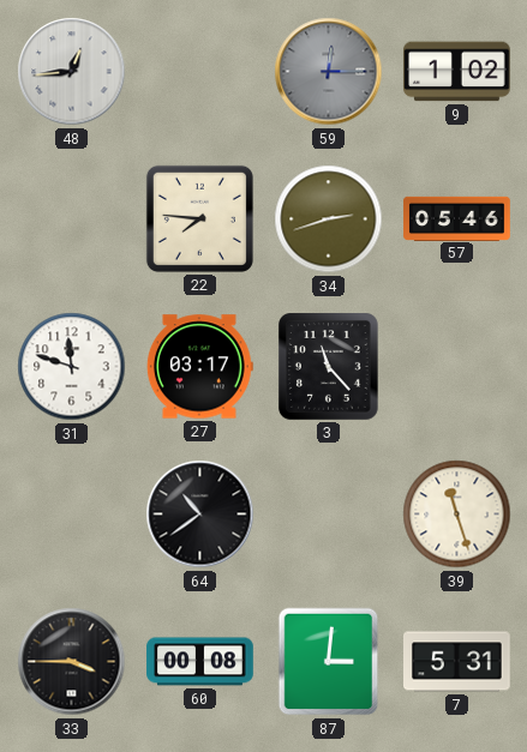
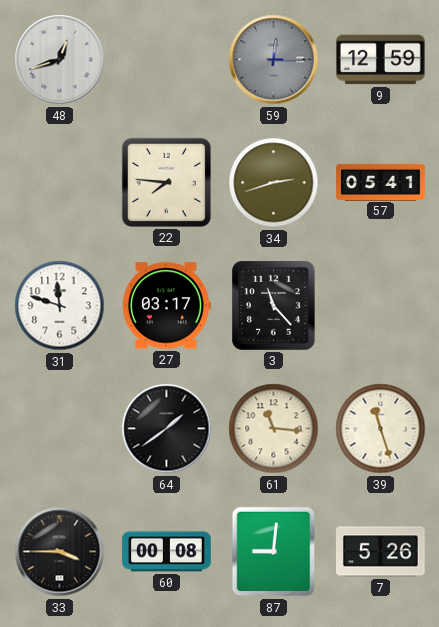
48: 12:44 -> 12:42 (60, 60)
9: 1:02 -> 12:59 (381, 60)
57: 05:46 -> 05:41 (381, 182)
64: 10:39 -> 1:39 (167, 429)
61: none -> 11:16 (274, 429)
87: 3:01 -> 9:01 (274, 552)
7: 5:31 -> 5:26 (381, 552)
